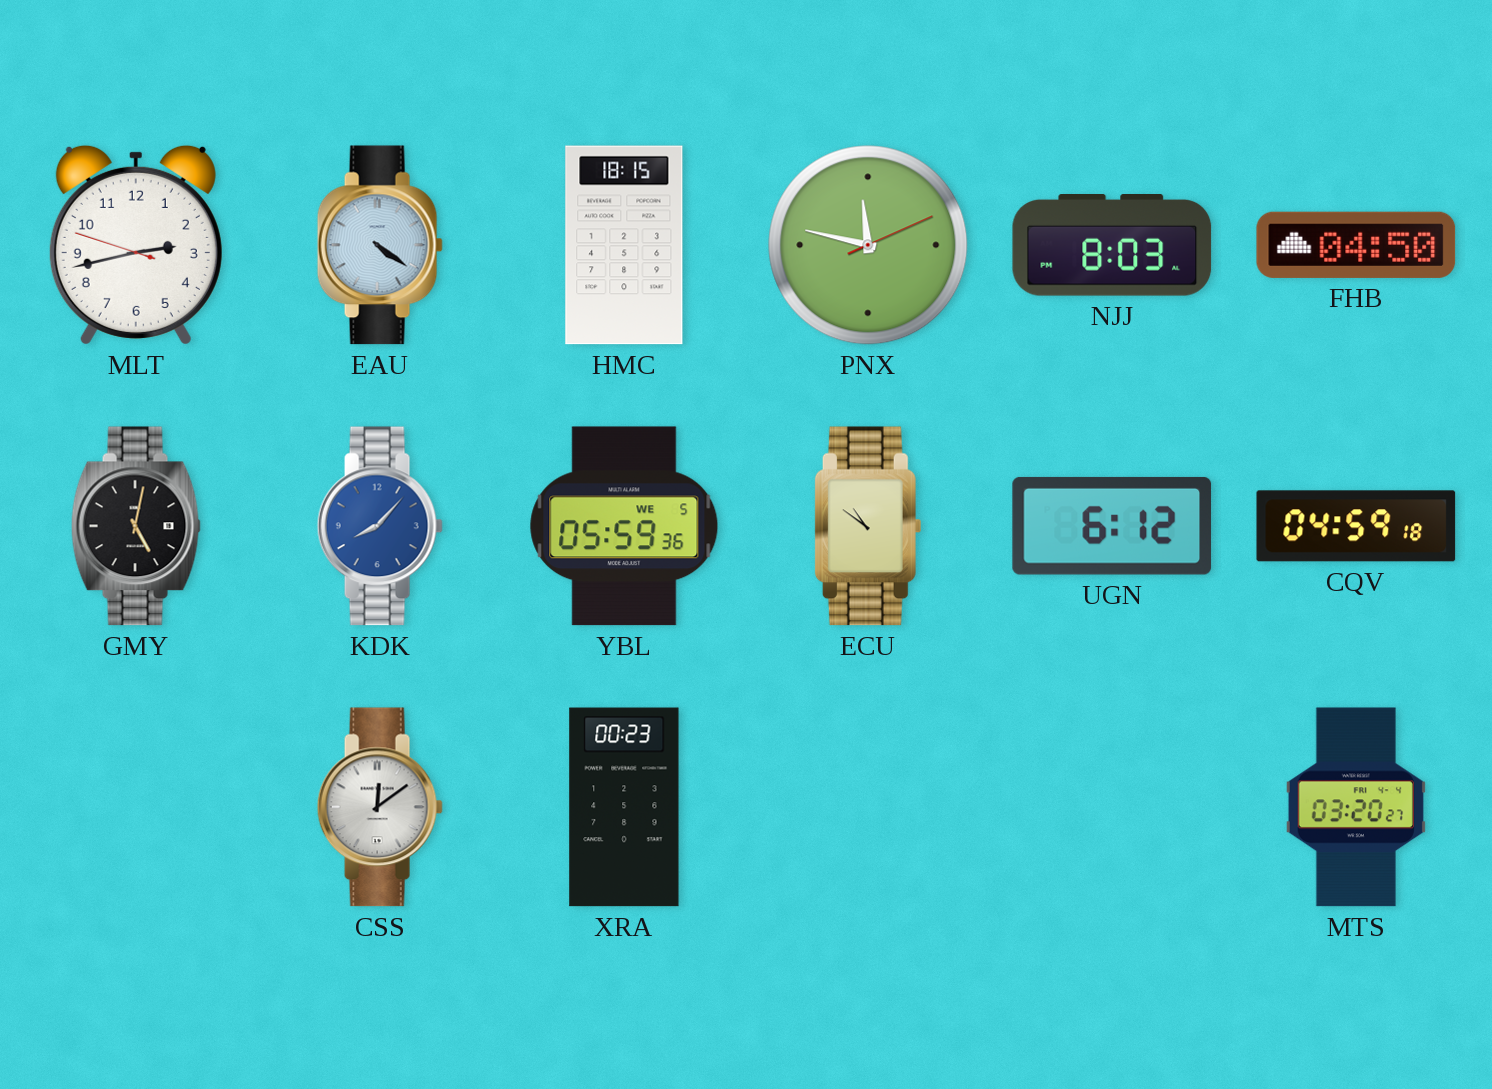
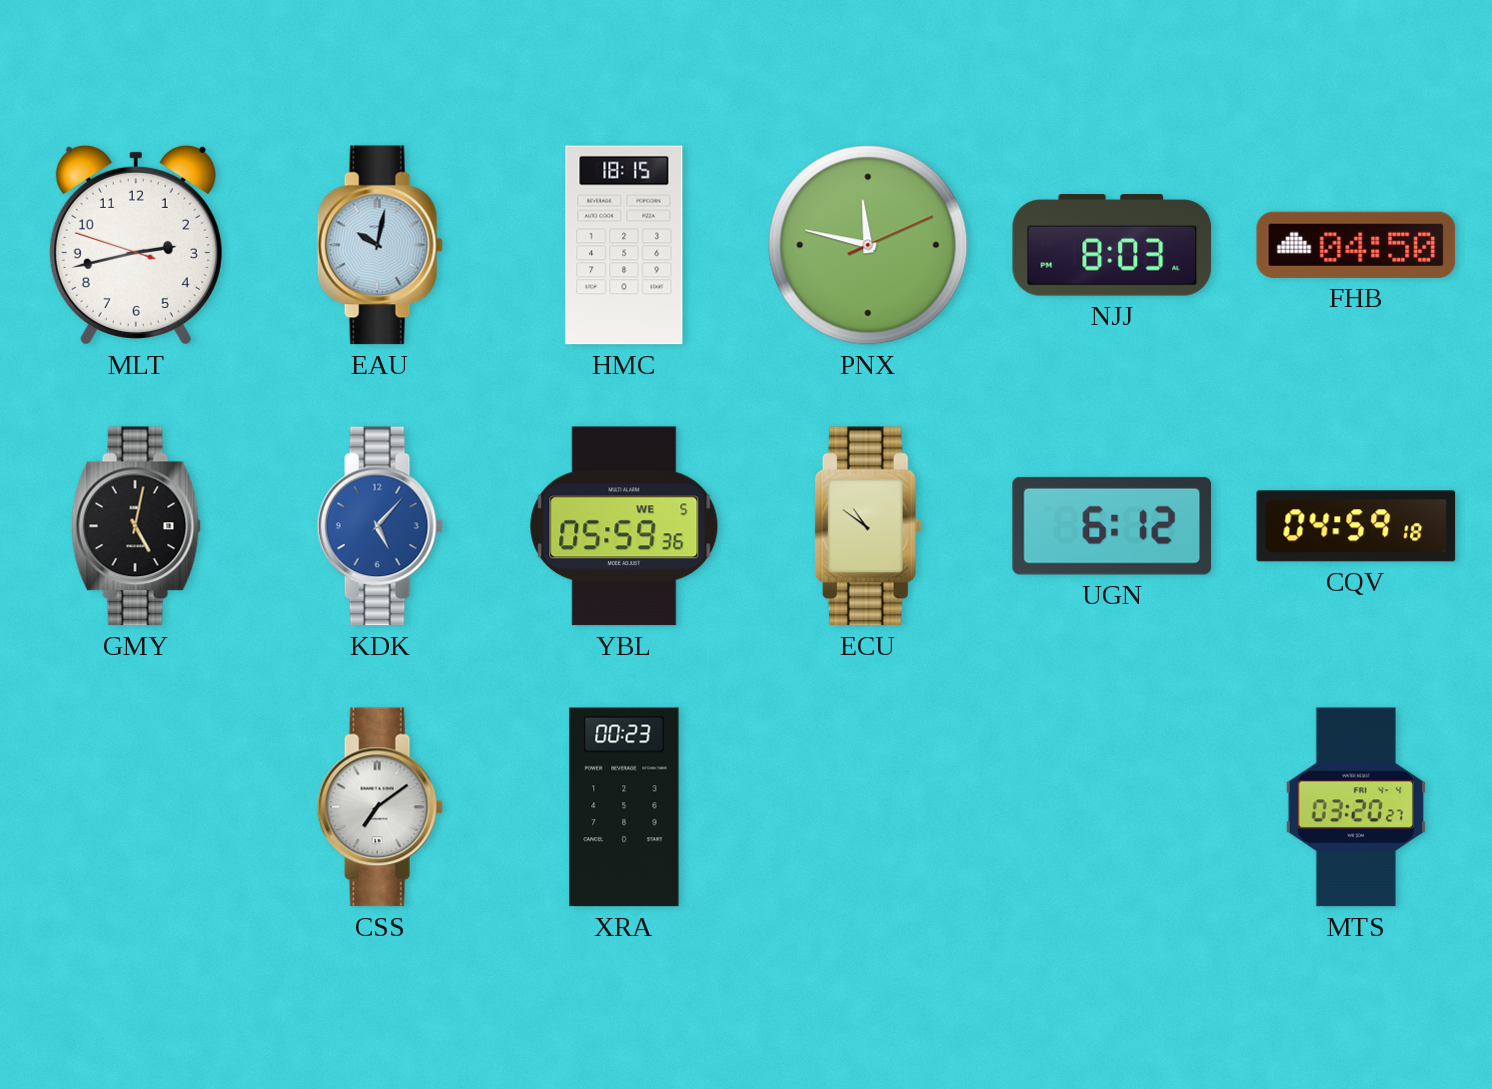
EAU: 4:21 -> 10:02 (380, 245)
KDK: 8:07 -> 5:07 (380, 526)
CSS: 12:09 -> 7:09 (380, 807)
